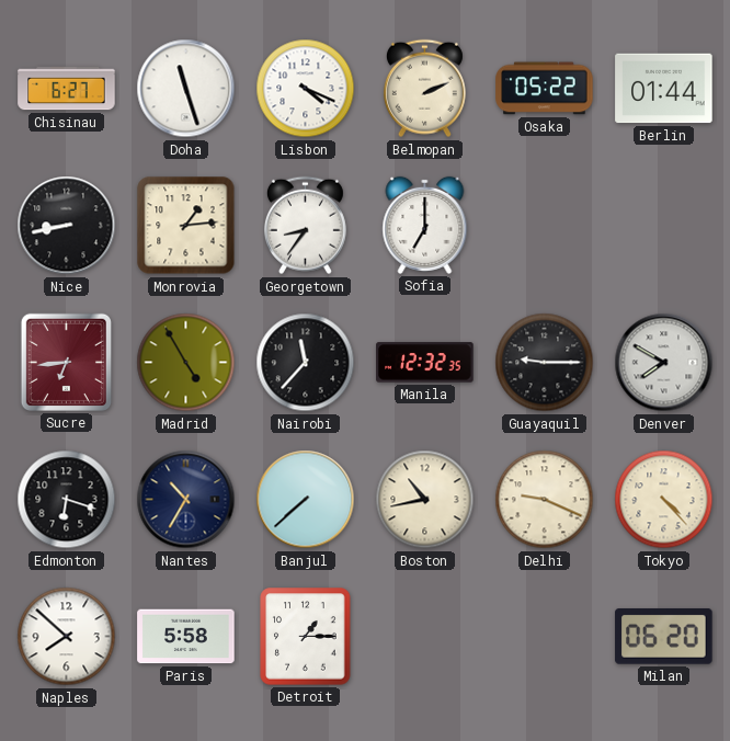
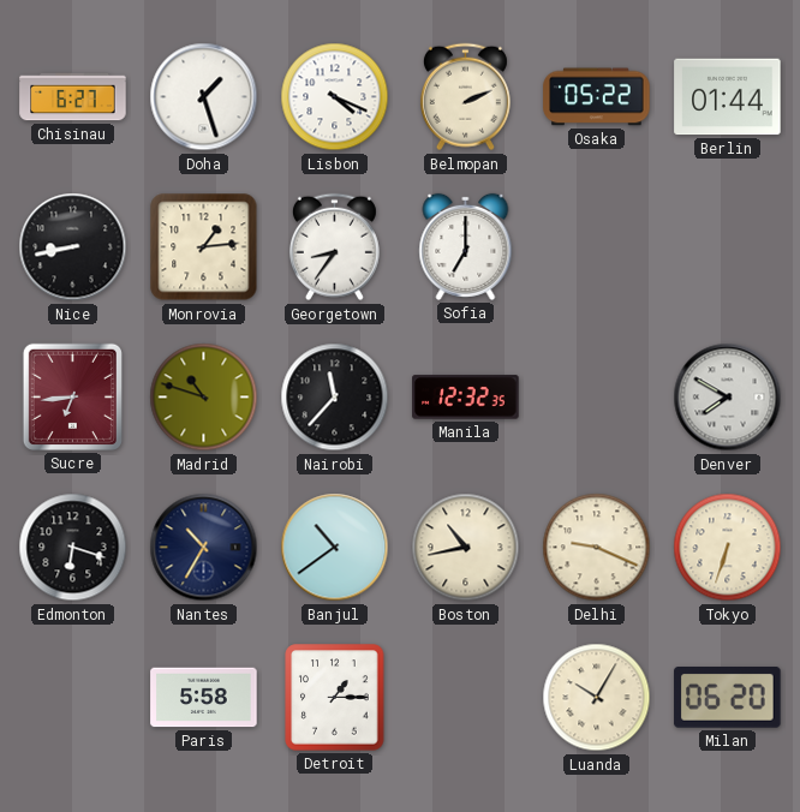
Doha: 11:27 -> 1:27 (204, 97)
Madrid: 4:55 -> 10:48 (204, 398)
Guayaquil: 9:15 -> none (545, 363)
Banjul: 7:38 -> 10:39 (335, 548)
Tokyo: 4:23 -> 6:33 (728, 548)
Naples: 7:52 -> none (67, 637)
Luanda: none -> 10:05 (597, 698)
